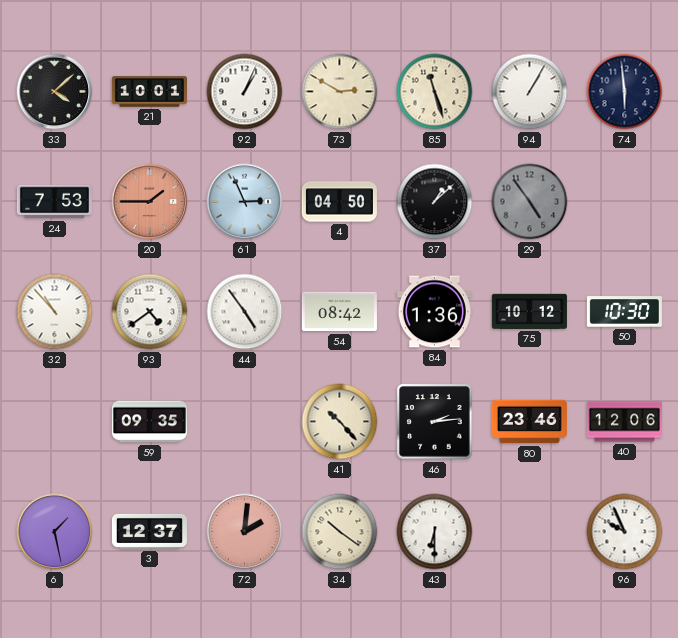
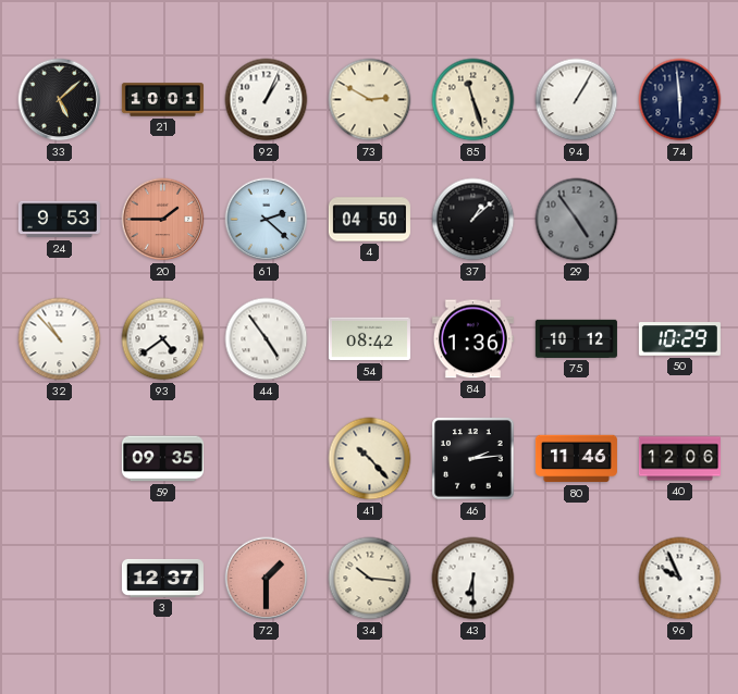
33: 4:08 -> 5:08 (60, 100)
24: 7:53 -> 9:53 (59, 220)
61: 2:56 -> 2:22 (267, 220)
50: 10:30 -> 10:29 (679, 339)
80: 23:46 -> 11:46 (576, 459)
6: 1:28 -> none (55, 532)
72: 2:01 -> 1:30 (267, 579)
34: 10:21 -> 10:16 (370, 579)
